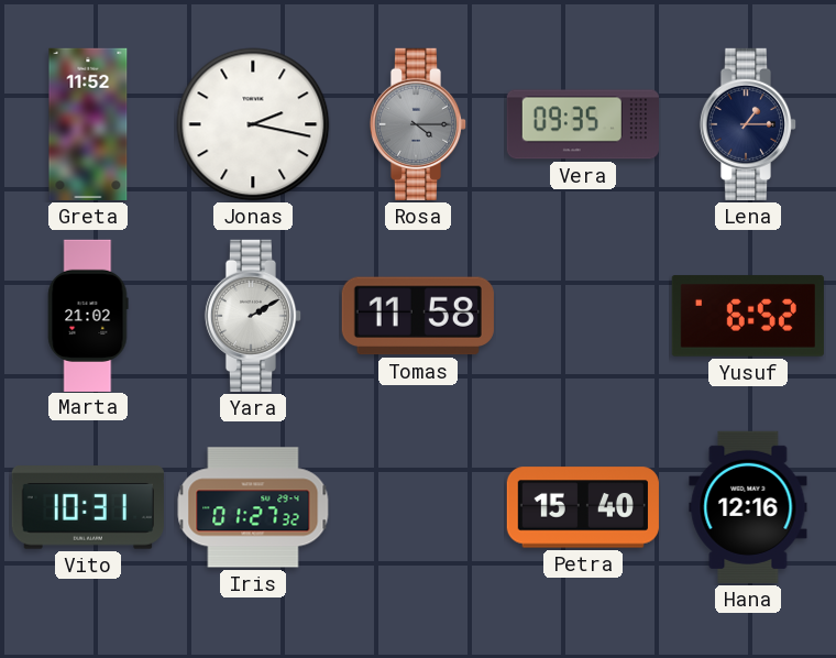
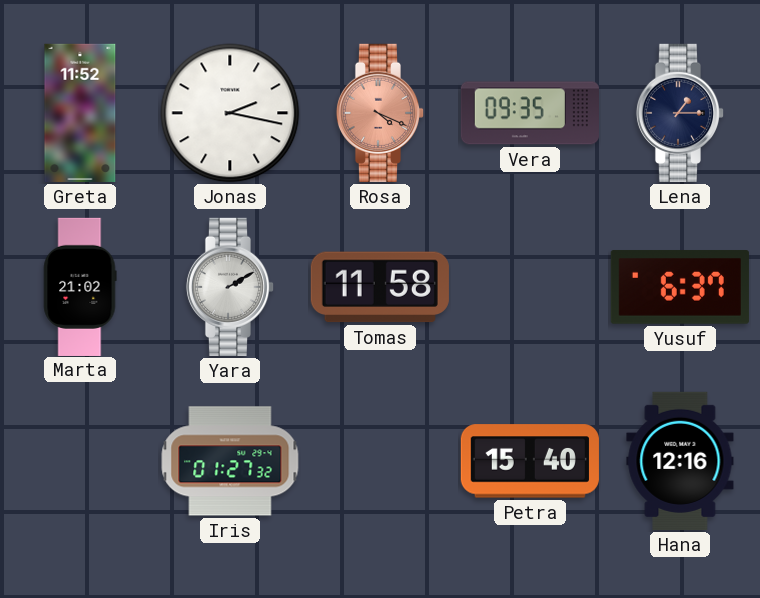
Rosa: 4:15 -> 4:19 (380, 113)
Rosa dial: grey -> salmon (380, 113)
Yusuf: 6:52 -> 6:37 (680, 287)
Vito: 10:31 -> none (88, 507)
